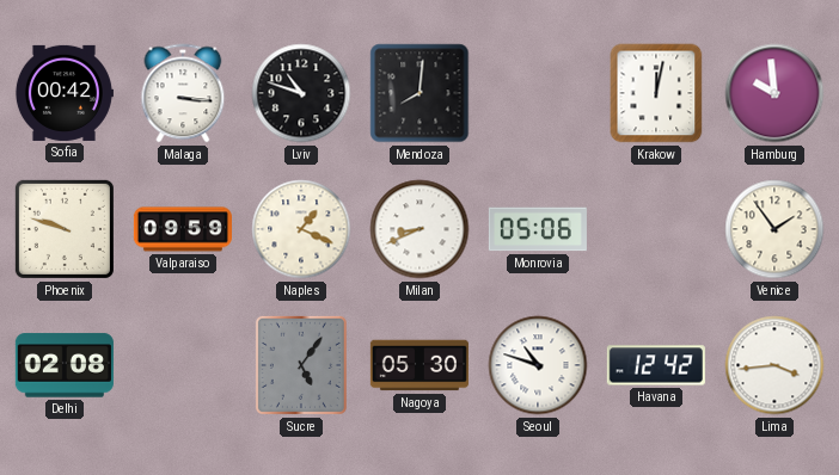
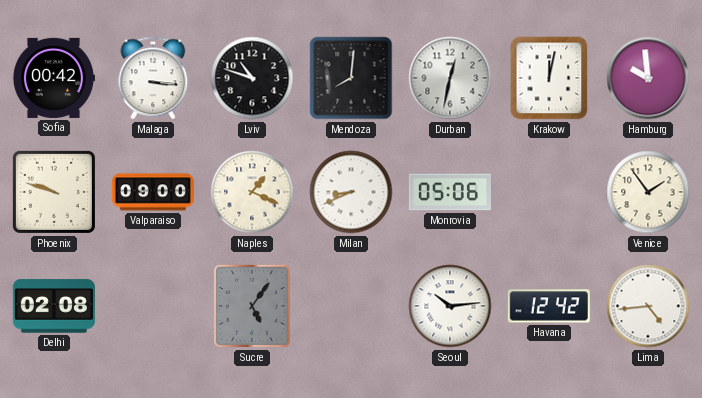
Durban: none -> 12:32 (450, 78)
Valparaiso: 09:59 -> 09:00 (153, 192)
Nagoya: 05:30 -> none (419, 365)
Seoul: 10:48 -> 10:14 (450, 306)
Lima: 3:44 -> 4:44 (648, 306)
